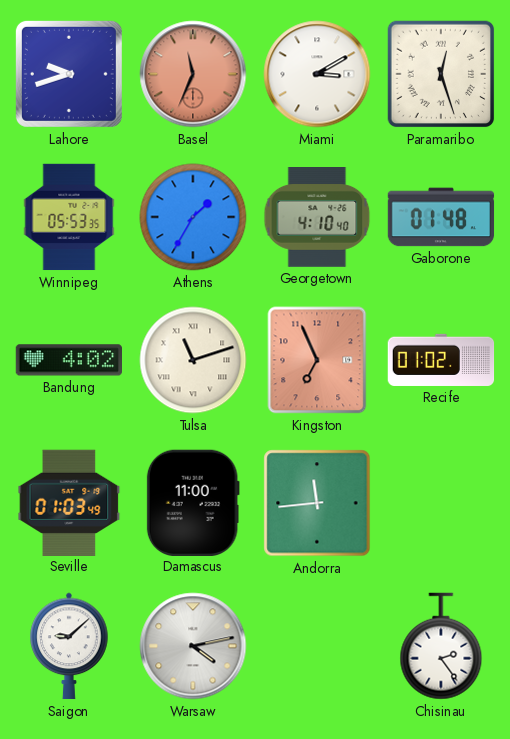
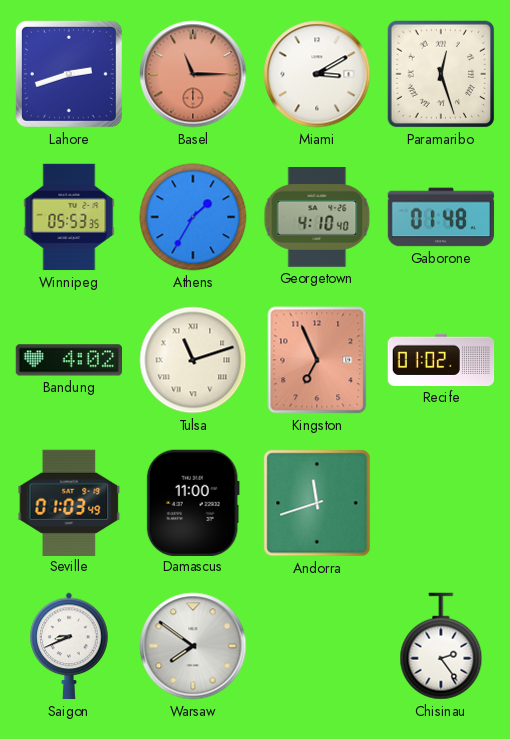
Lahore: 9:42 -> 2:42 (69, 74)
Basel: 11:34 -> 11:15 (193, 74)
Andorra: 11:44 -> 11:42 (317, 503)
Saigon: 9:08 -> 8:41 (69, 646)
Warsaw: 4:13 -> 7:51 (193, 646)
